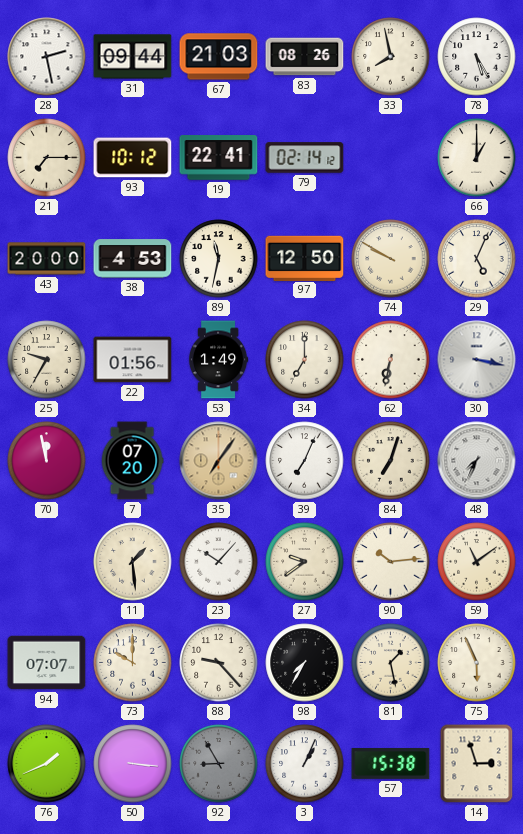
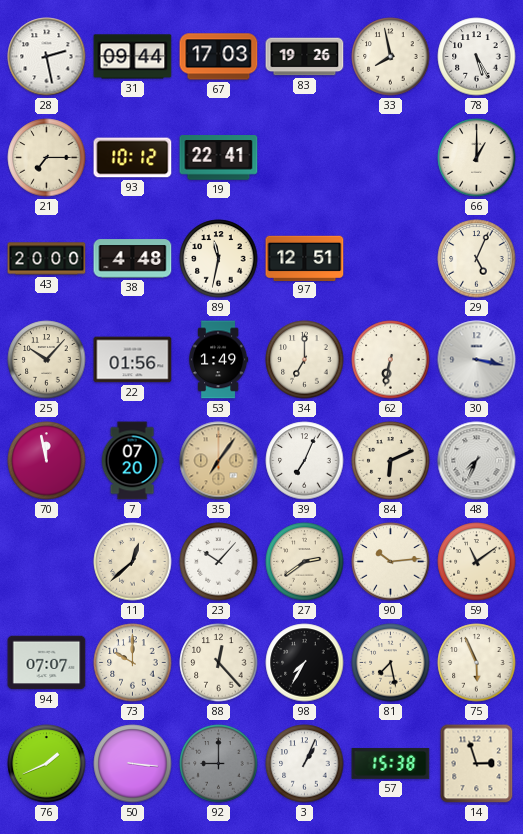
67: 21:03 -> 17:03 (219, 57)
83: 08:26 -> 19:26 (305, 57)
79: 02:14 -> none (305, 158)
38: 4:53 -> 4:48 (133, 259)
97: 12:50 -> 12:51 (305, 258)
74: 9:50 -> none (391, 259)
25: 9:35 -> 10:07 (47, 360)
84: 7:03 -> 6:11 (391, 461)
11: 1:29 -> 12:38 (133, 562)
27: 9:39 -> 2:39 (305, 562)
88: 9:23 -> 12:23 (219, 663)
81: 1:28 -> 7:28 (391, 663)
92: 8:55 -> 9:00 (219, 764)
